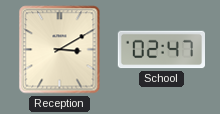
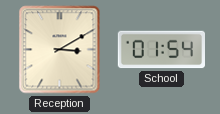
School: 02:47 -> 01:54 (161, 50)
